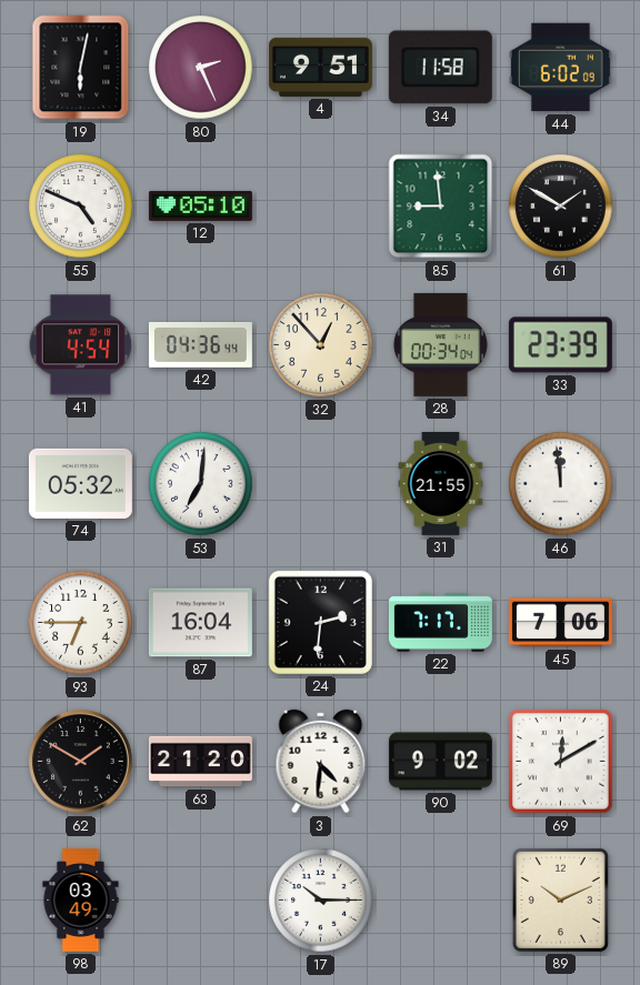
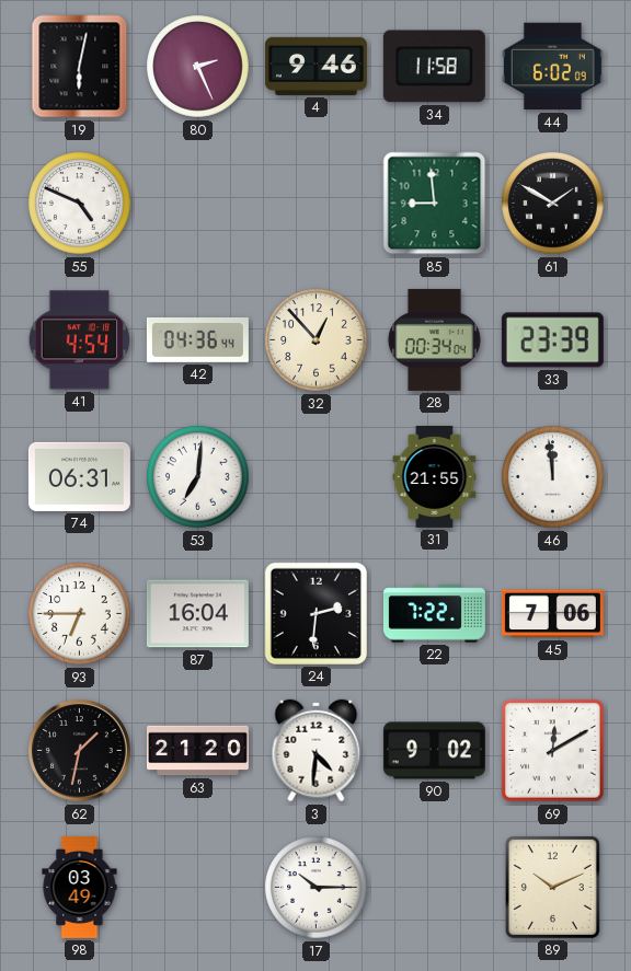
4: 9:51 -> 9:46 (315, 66)
12: 05:10 -> none (200, 205)
74: 05:32 -> 06:31 (79, 476)
22: 7:17 -> 7:22 (434, 614)
62: 1:50 -> 1:32 (80, 751)
